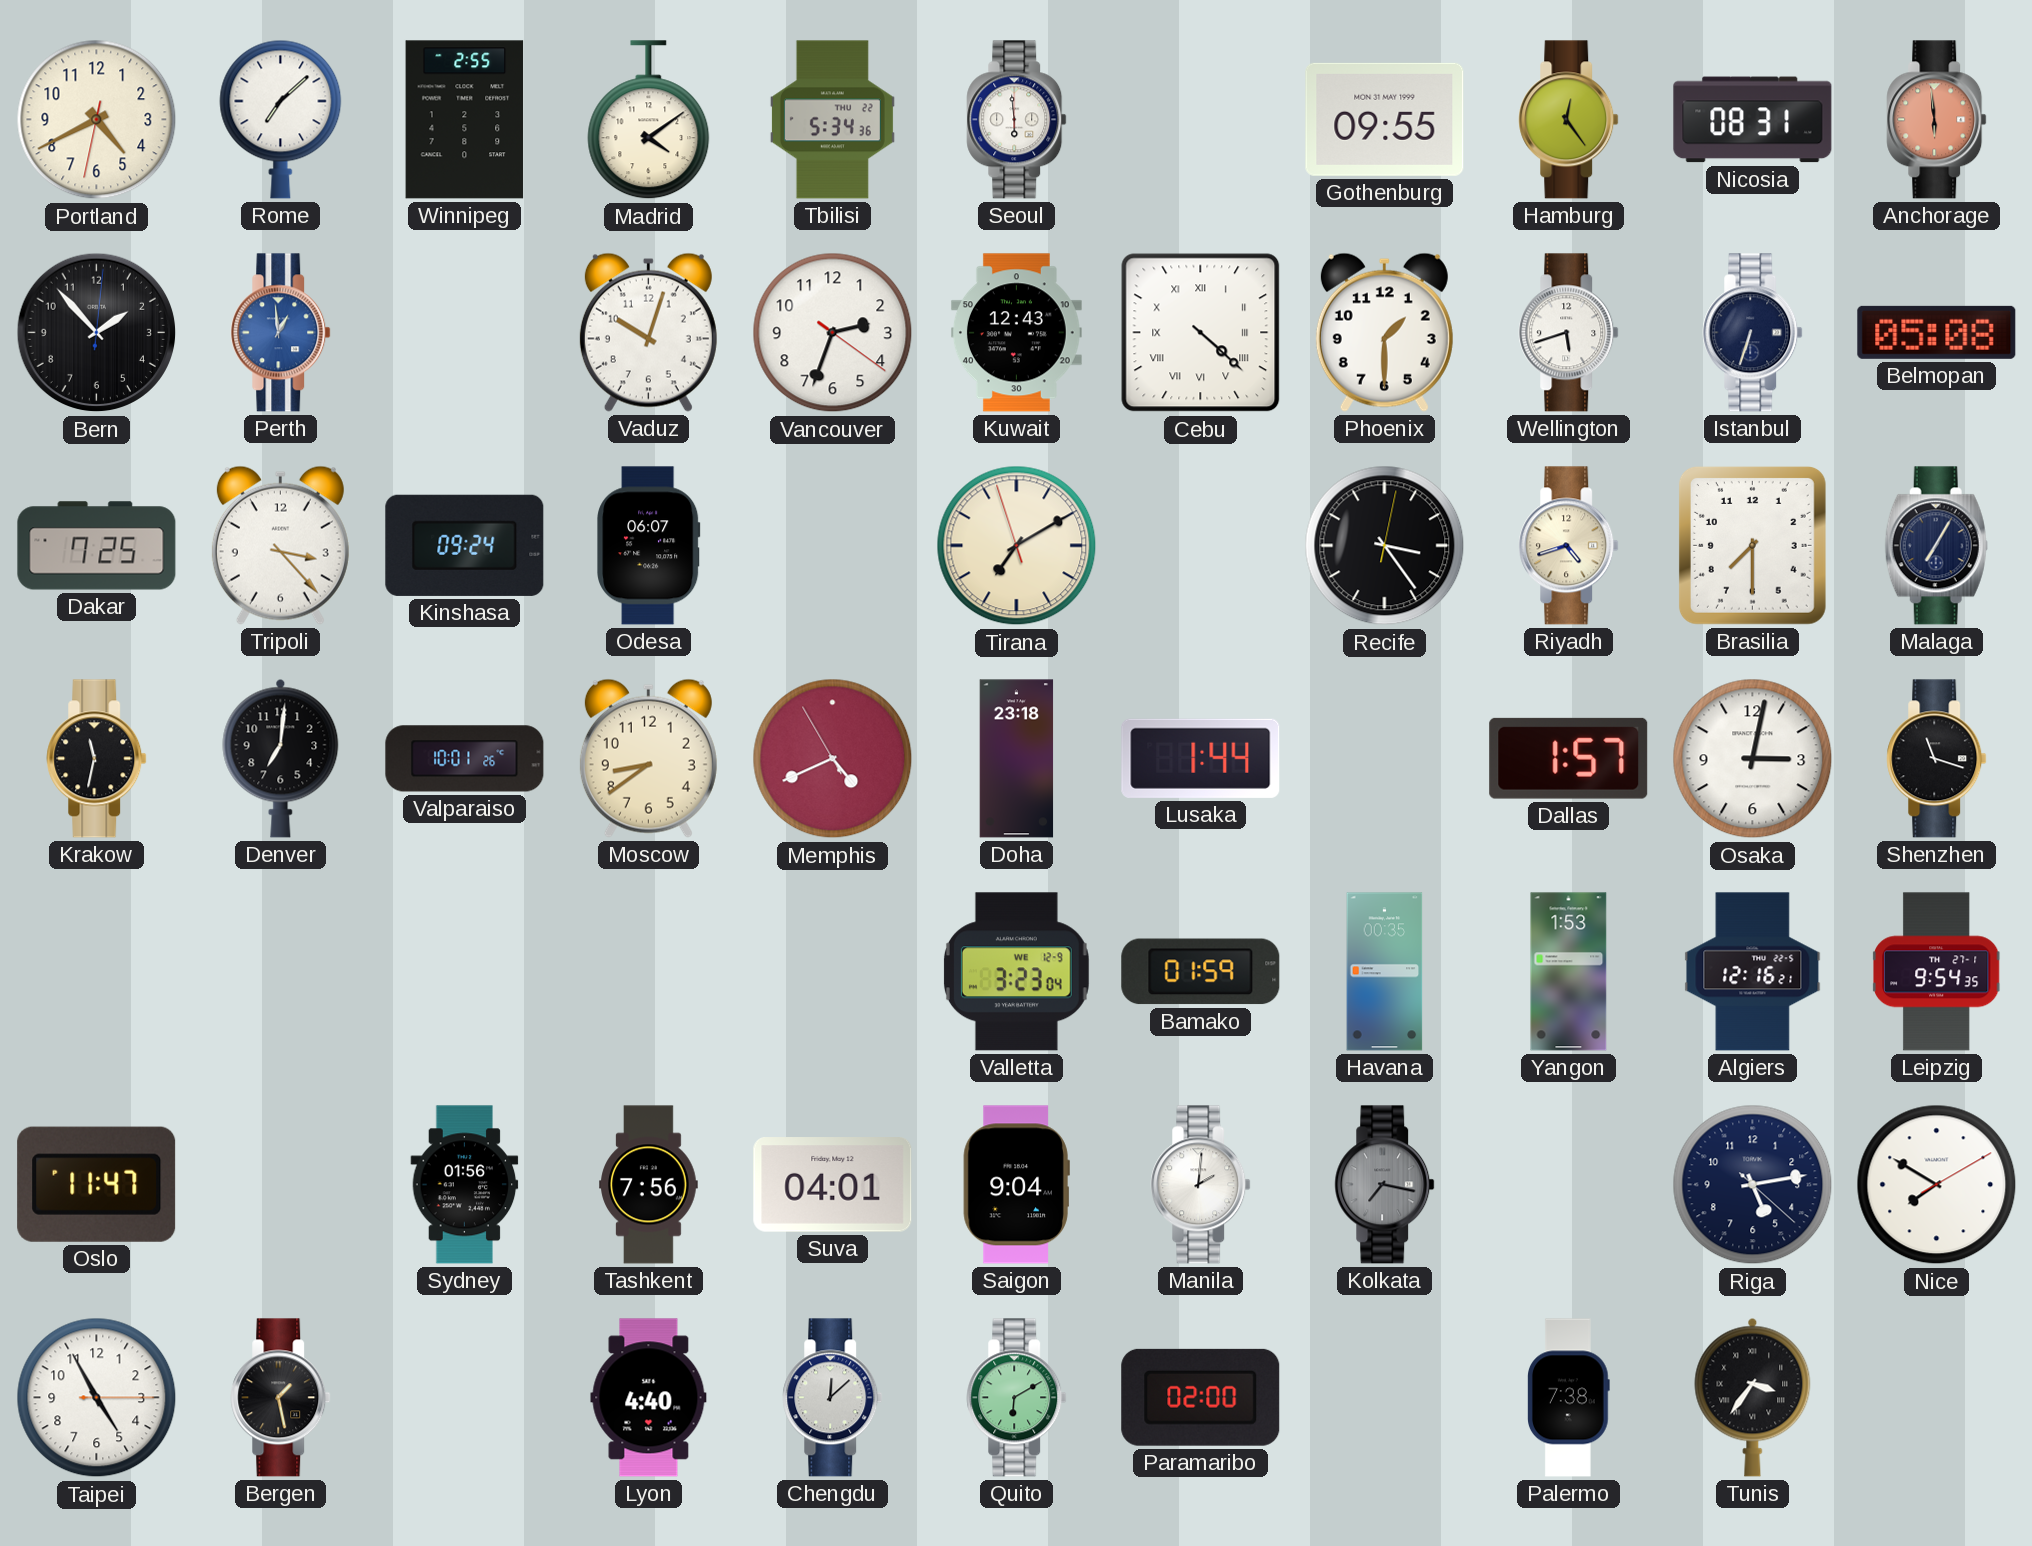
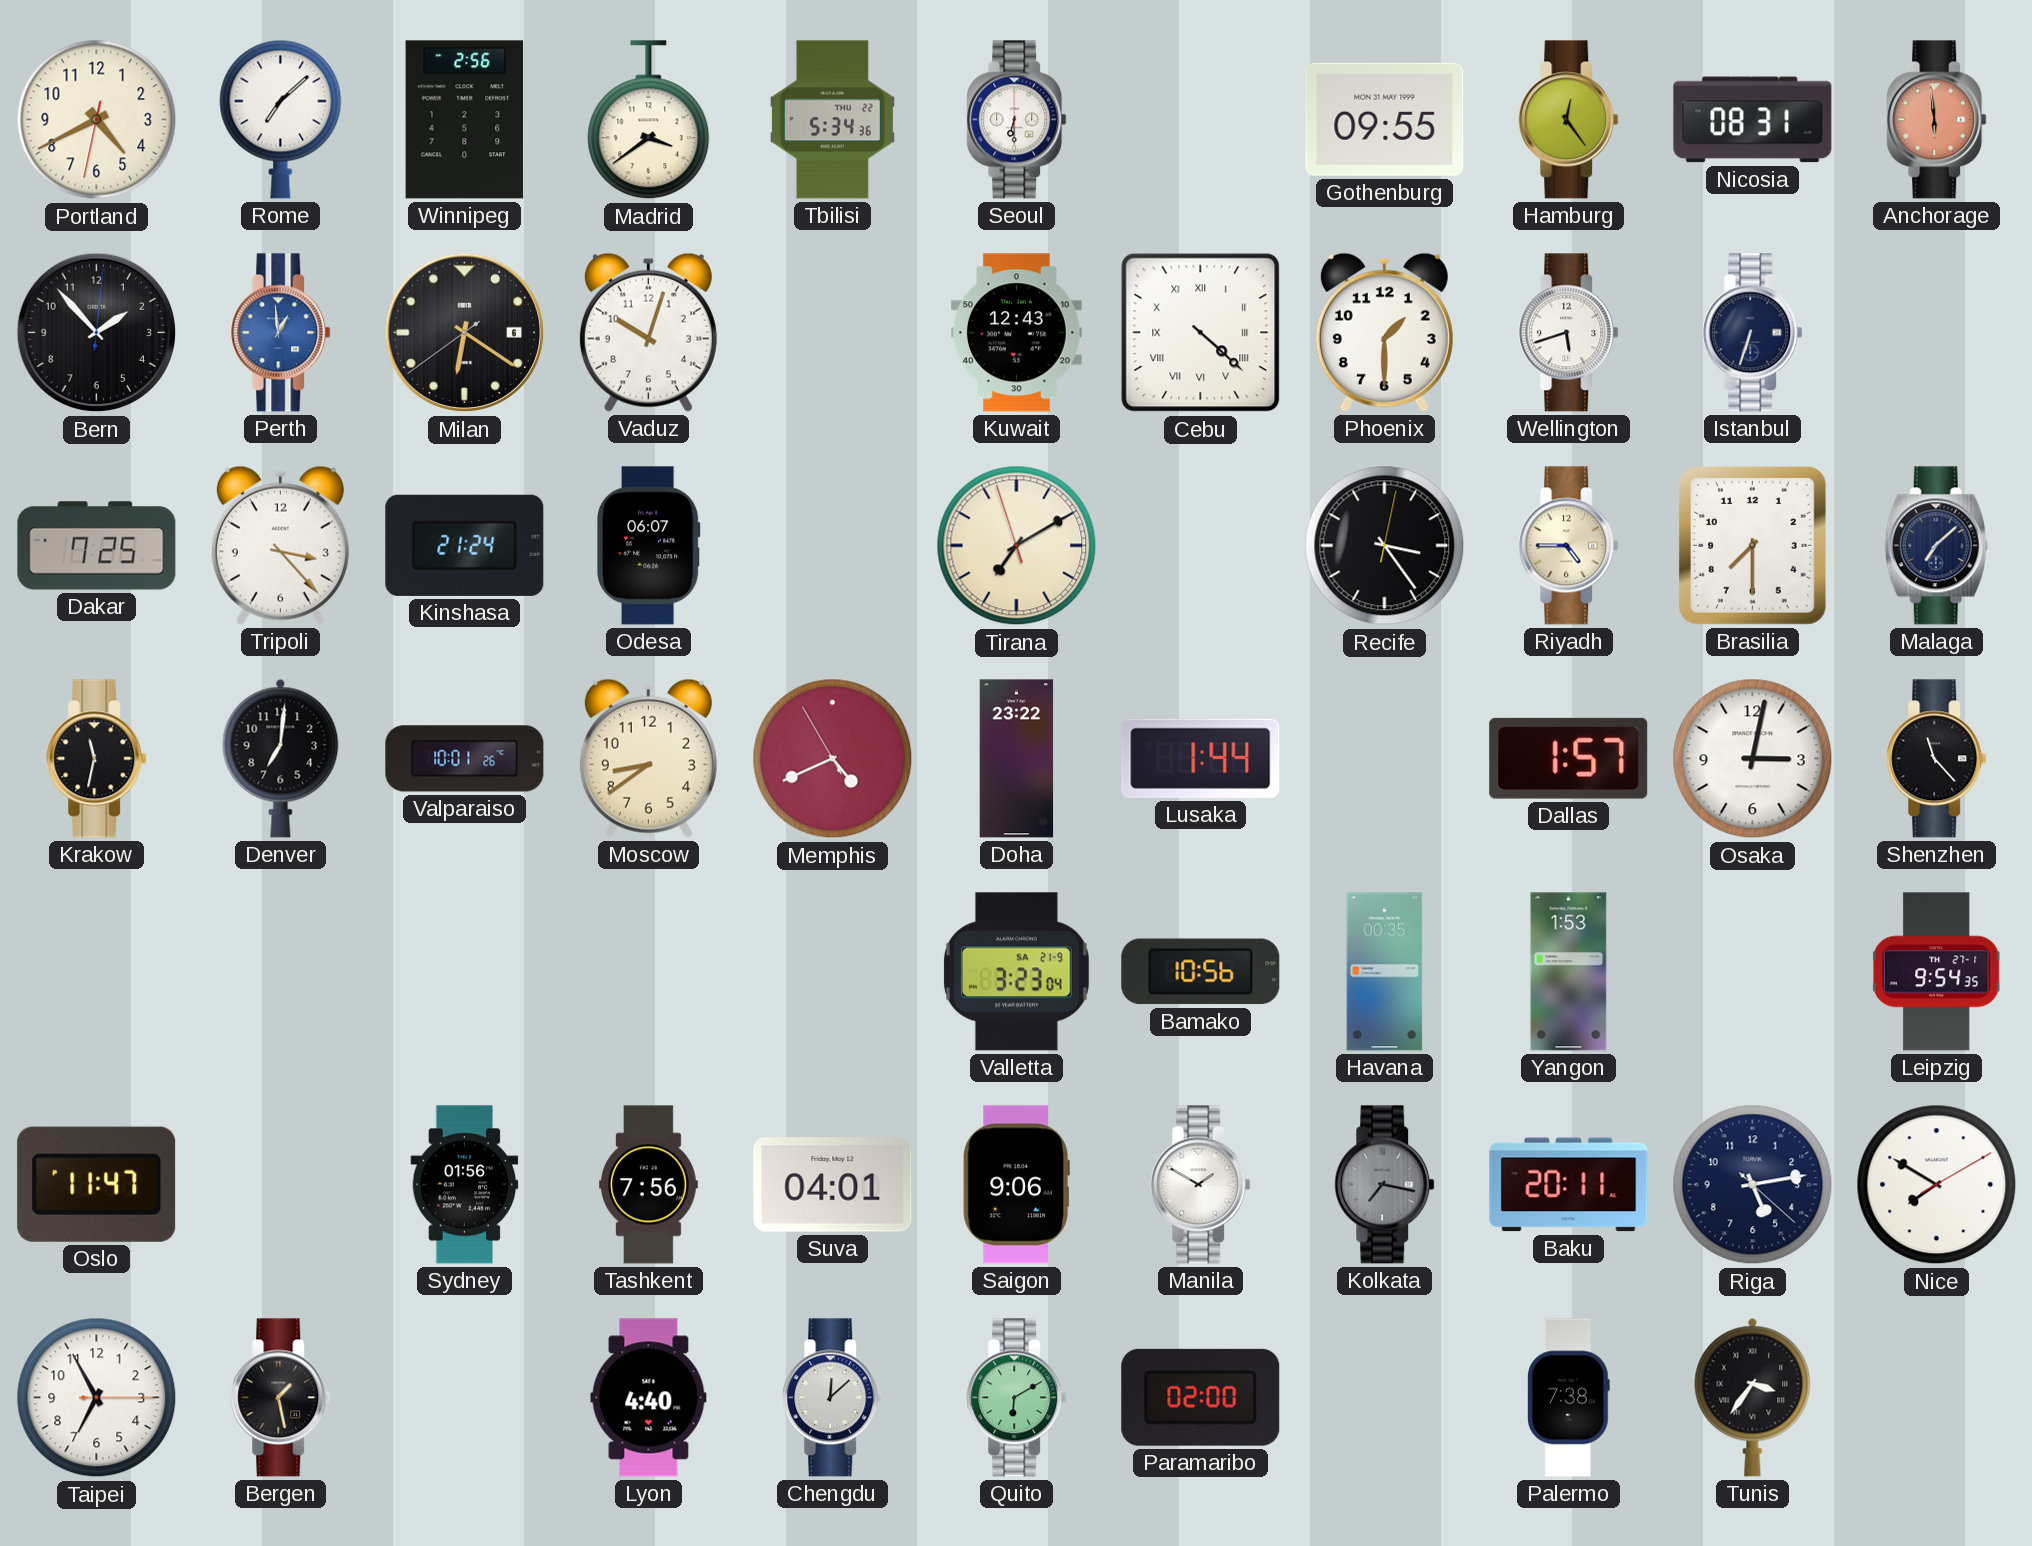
Winnipeg: 2:55 -> 2:56 (465, 120)
Madrid: 4:09 -> 3:39 (649, 120)
Seoul: 5:59 -> 6:30 (1017, 120)
Milan: none -> 6:20 (465, 333)
Vancouver: 2:33 -> none (833, 333)
Belmopan: 05:08 -> none (1937, 332)
Kinshasa: 09:24 -> 21:24 (465, 545)
Riyadh: 4:42 -> 4:45 (1569, 546)
Malaga: 7:05 -> 7:08 (1936, 546)
Doha: 23:18 -> 23:22 (1017, 759)
Shenzhen: 11:18 -> 11:23 (1937, 759)
Valletta date: WE 12-9 -> SA 21-9 (1016, 972)
Bamako: 01:59 -> 10:56 (1201, 972)
Algiers: 12:16 -> none (1753, 972)
Saigon: 9:04 -> 9:06 (1016, 1185)
Manila: 2:01 -> 1:50 (1201, 1185)
Baku: none -> 20:11 (1569, 1185)
Taipei: 4:55 -> 6:55 (97, 1398)
